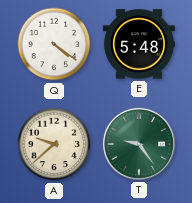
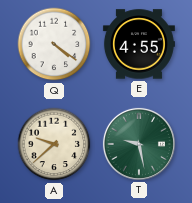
E: 5:48 -> 4:55 (139, 44)
T: 9:24 -> 9:28 (139, 144)
